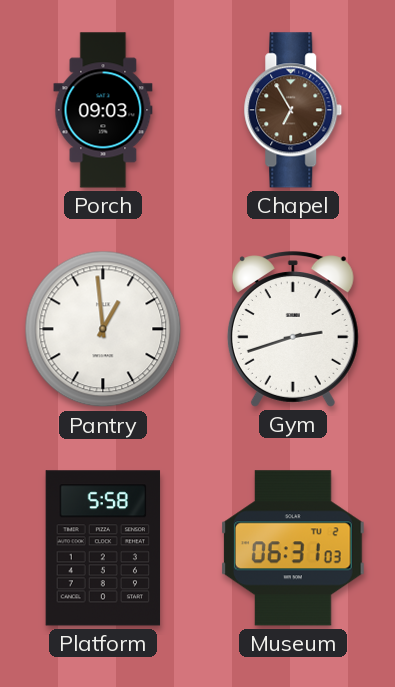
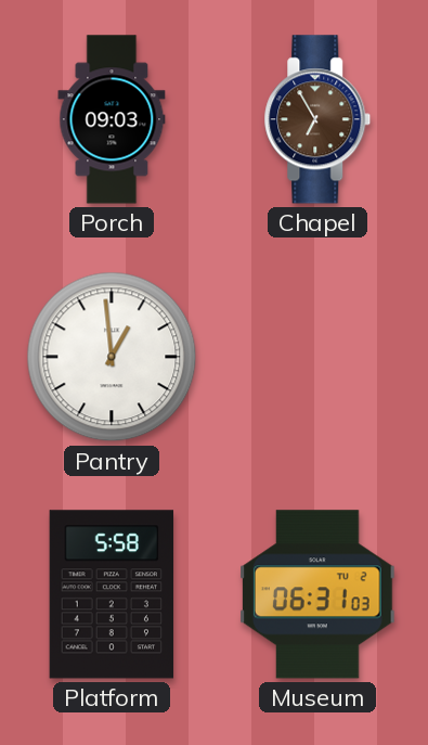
Gym: 2:42 -> none (293, 329)
